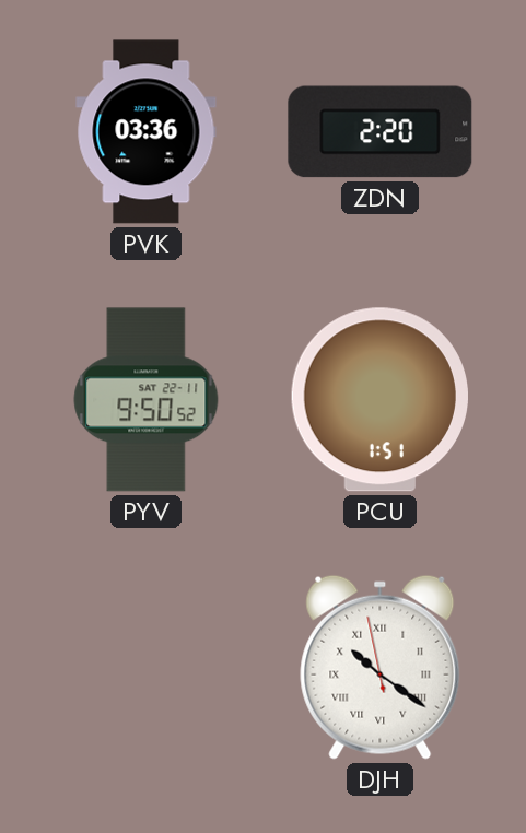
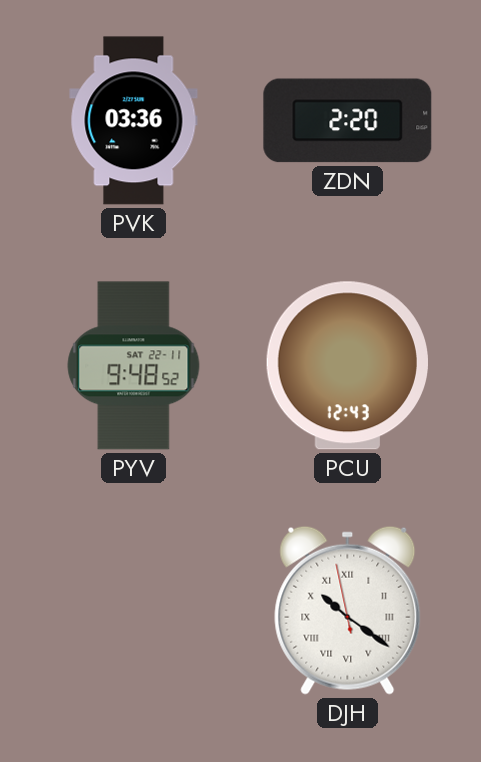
PYV: 9:50 -> 9:48 (134, 366)
PCU: 1:51 -> 12:43 (347, 366)
